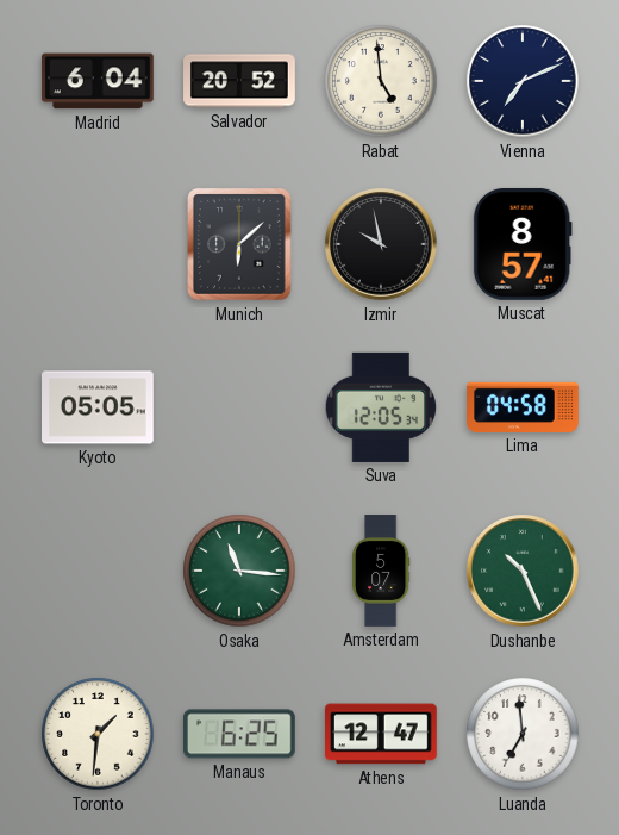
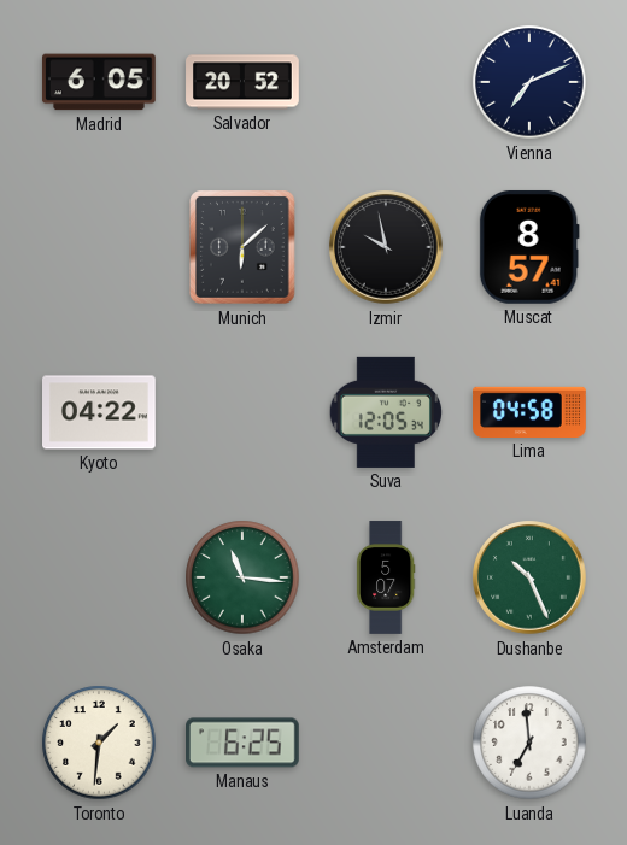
Madrid: 6:04 -> 6:05 (99, 82)
Rabat: 4:59 -> none (381, 81)
Kyoto: 05:05 -> 04:22 (100, 412)
Athens: 12:47 -> none (382, 734)
